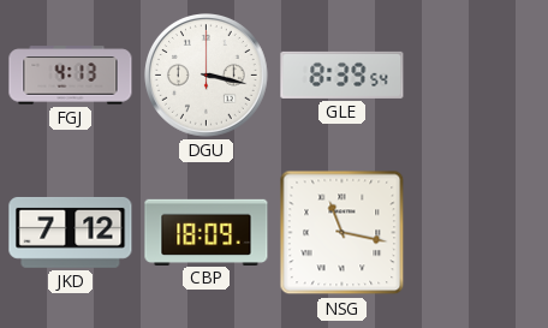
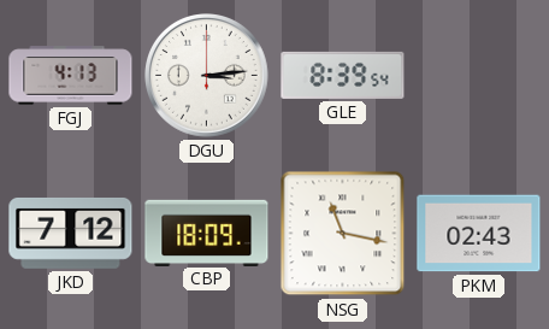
DGU: 3:17 -> 3:14 (207, 76)
PKM: none -> 02:43 (479, 234)
